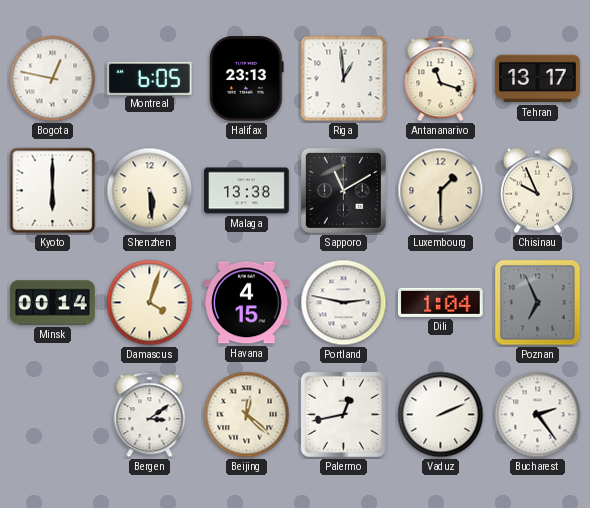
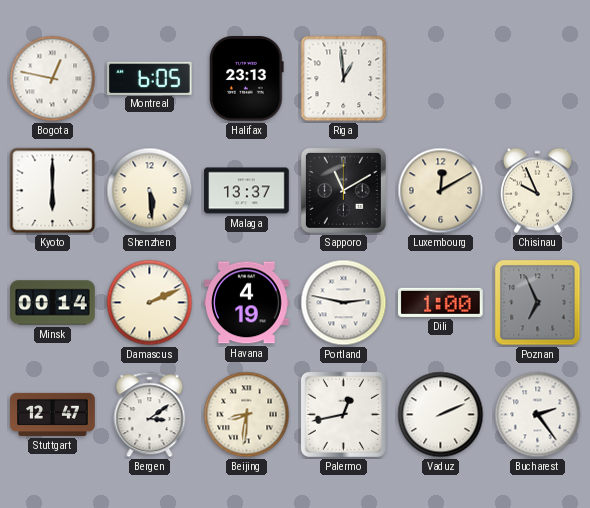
Antananarivo: 11:18 -> none (441, 79)
Tehran: 13:17 -> none (538, 79)
Malaga: 13:38 -> 13:37 (247, 191)
Luxembourg: 1:30 -> 12:10 (441, 191)
Damascus: 4:03 -> 2:11 (150, 303)
Havana: 4:15 -> 4:19 (247, 303)
Dili: 1:04 -> 1:00 (441, 302)
Stuttgart: none -> 12:47 (53, 414)
Beijing: 12:22 -> 8:31 (247, 415)
